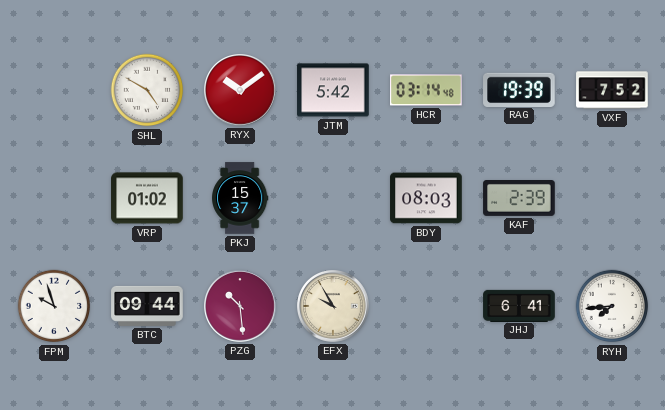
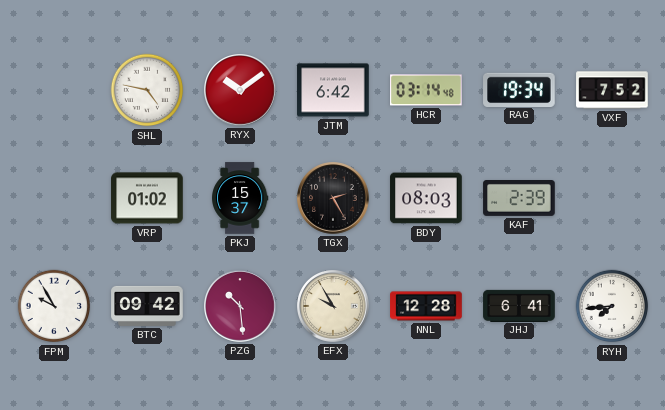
SHL: 4:50 -> 4:47 (147, 90)
JTM: 5:42 -> 6:42 (333, 90)
RAG: 19:39 -> 19:34 (519, 89)
TGX: none -> 2:25 (334, 199)
FPM: 9:57 -> 9:55 (54, 306)
BTC: 09:44 -> 09:42 (147, 306)
NNL: none -> 12:28 (426, 306)
